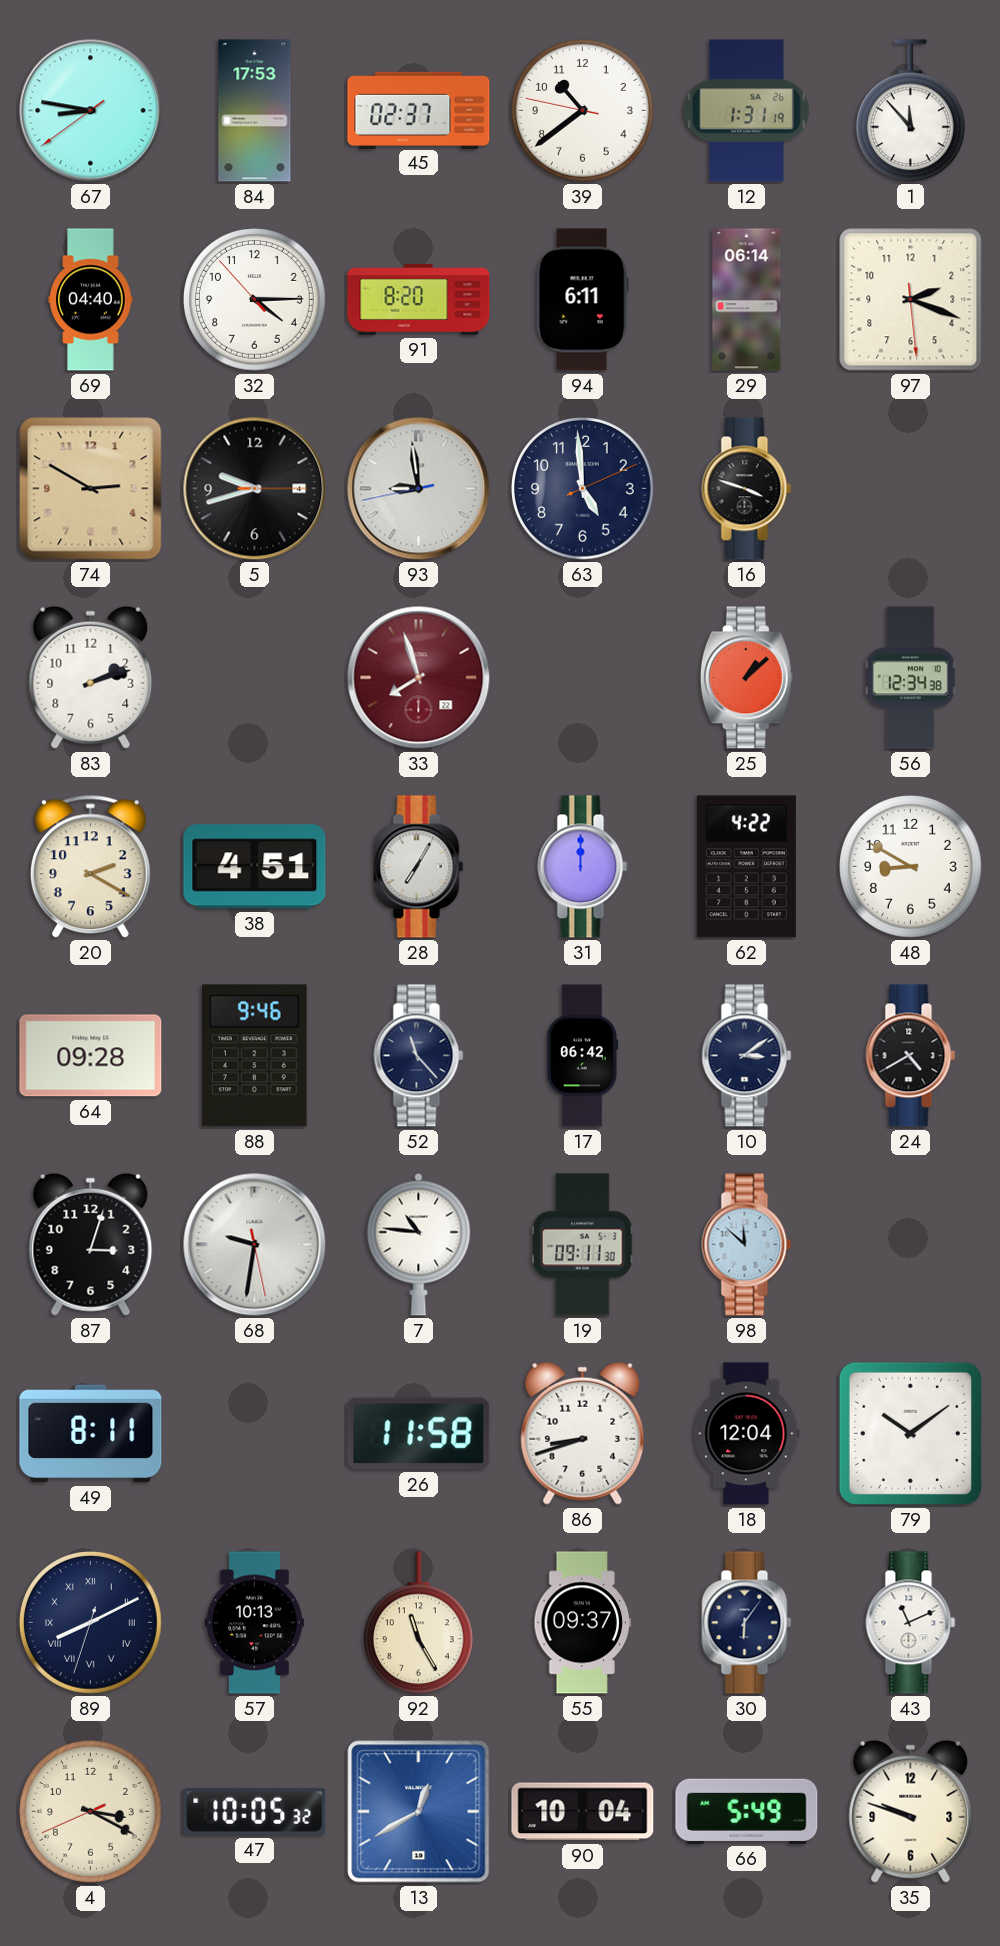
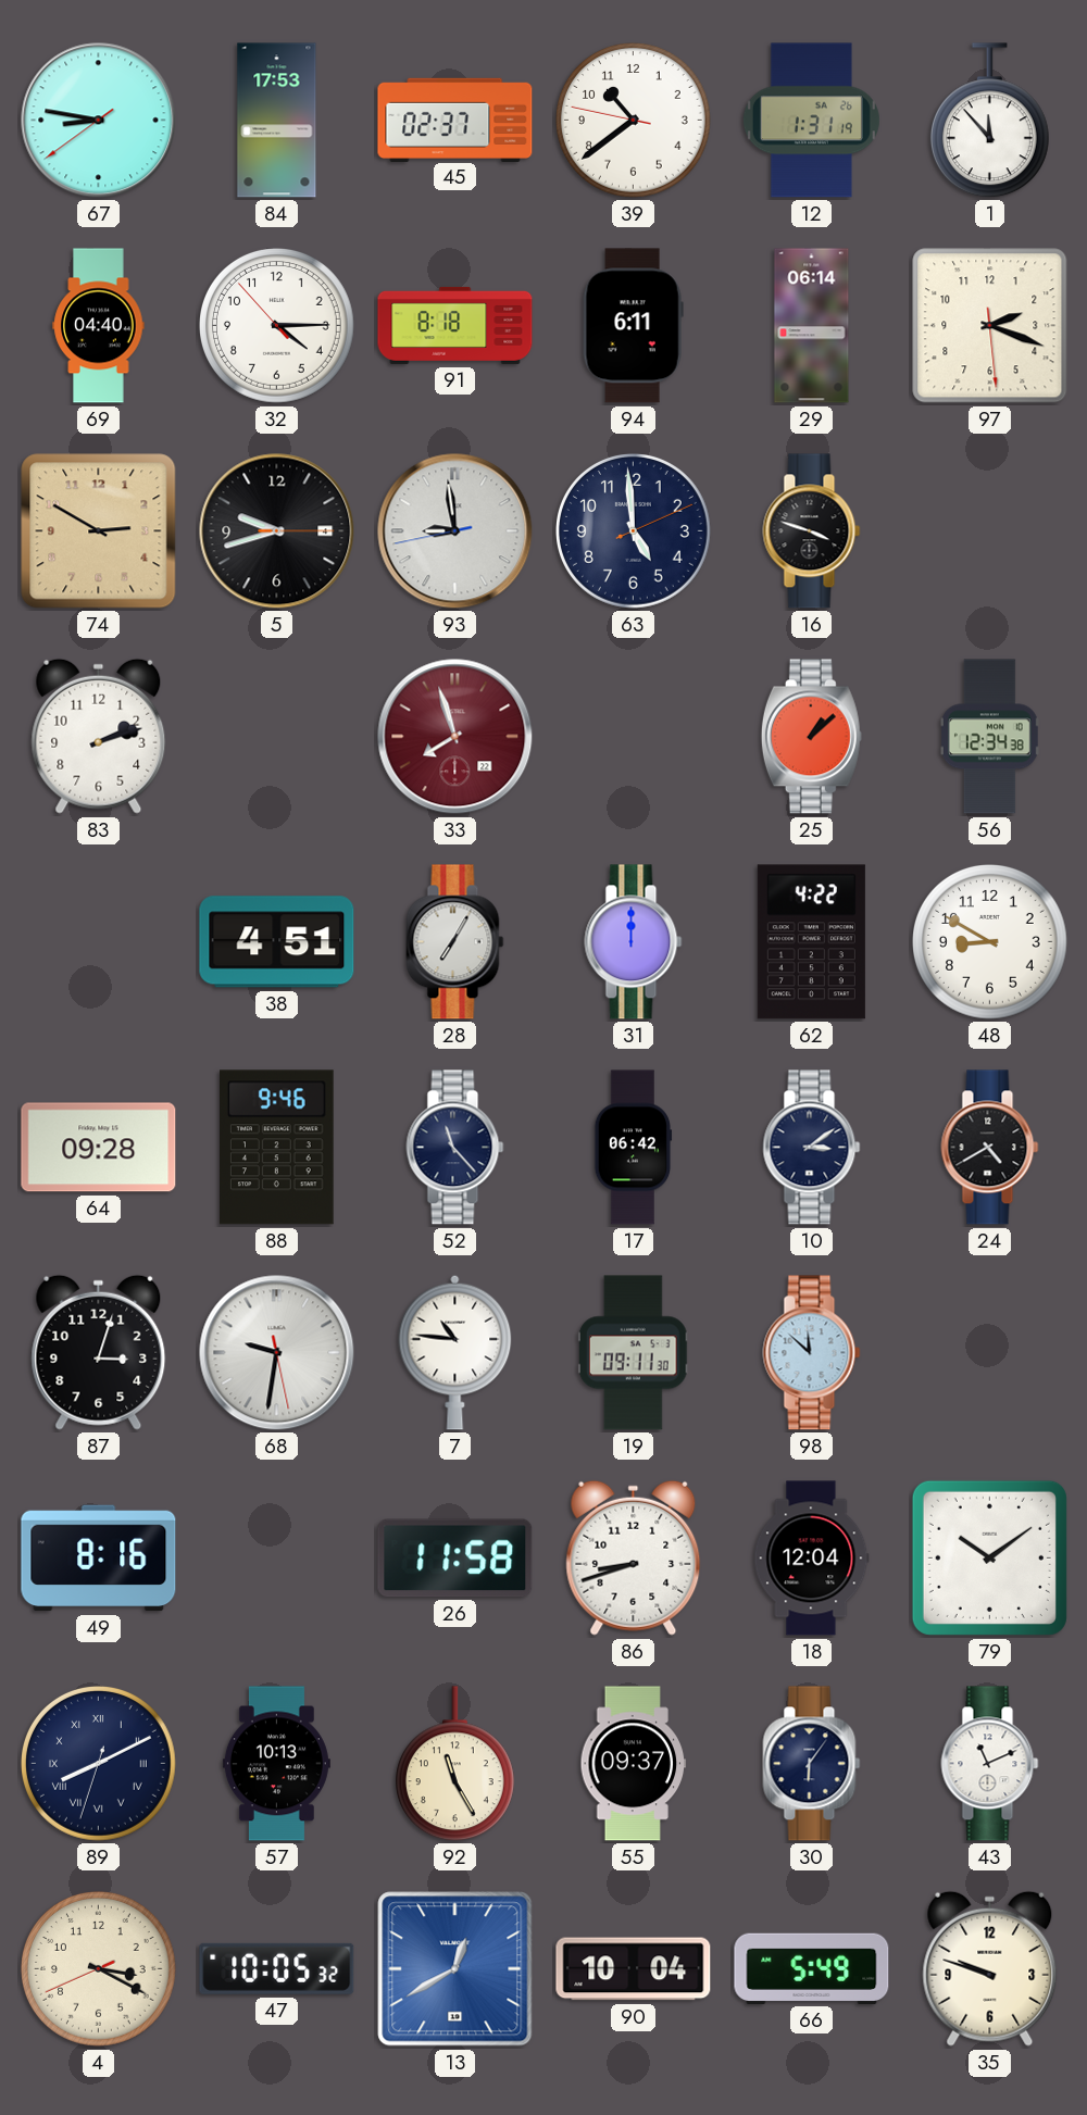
91: 8:20 -> 8:18 (455, 325)
20: 2:20 -> none (90, 867)
49: 8:11 -> 8:16 (99, 1559)
